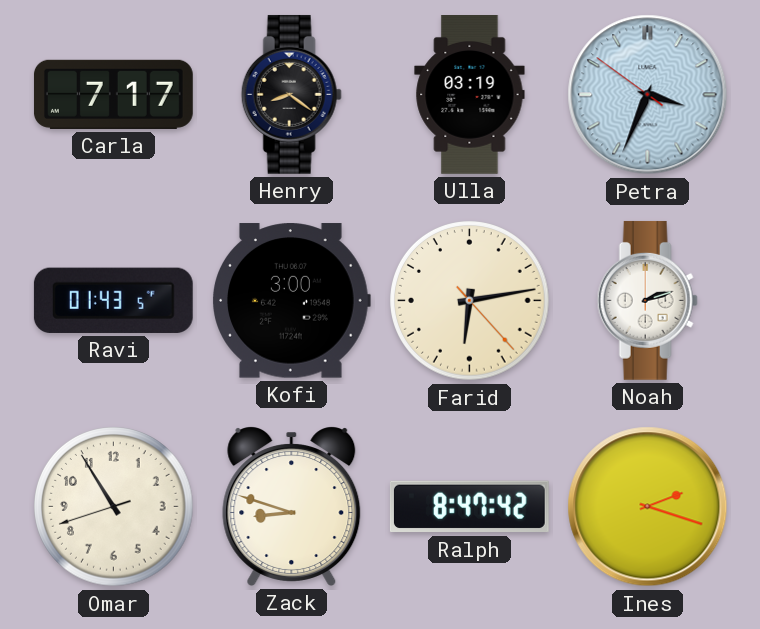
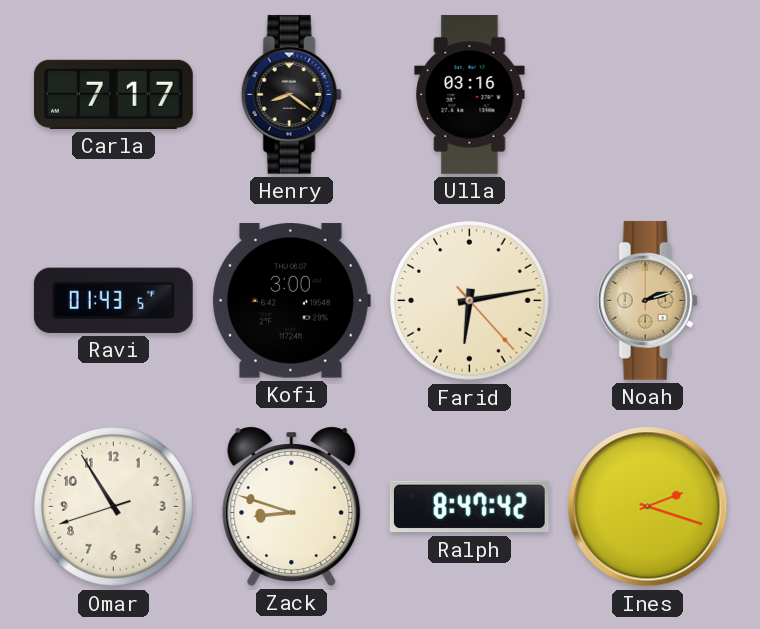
Ulla: 03:19 -> 03:16 (470, 95)
Petra: 3:33 -> none (648, 95)
Noah dial: white -> champagne (647, 300)
